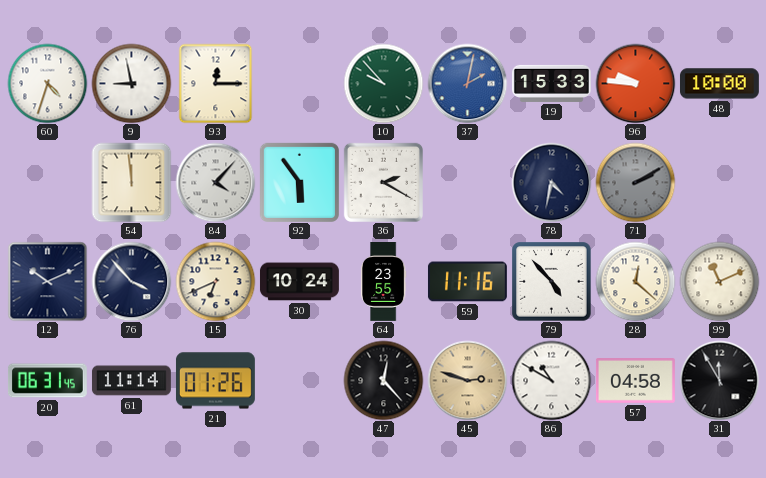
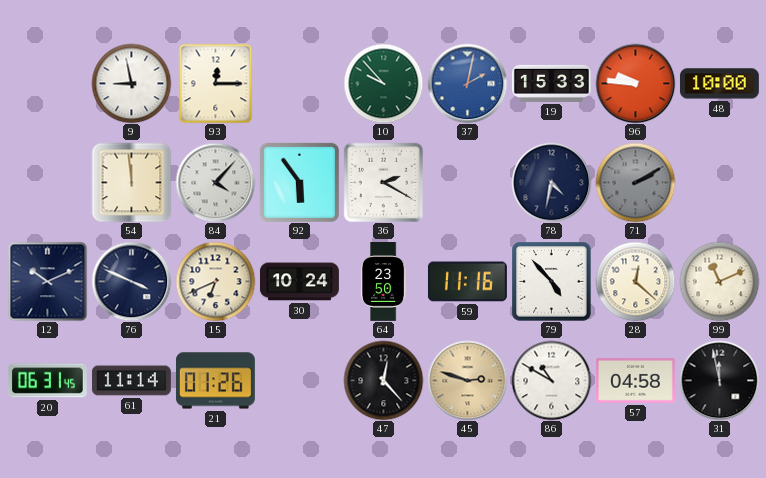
60: 4:33 -> none (47, 83)
76: 3:53 -> 3:49 (131, 281)
64: 23:55 -> 23:50 (383, 282)
31: 11:55 -> 11:58 (719, 380)
